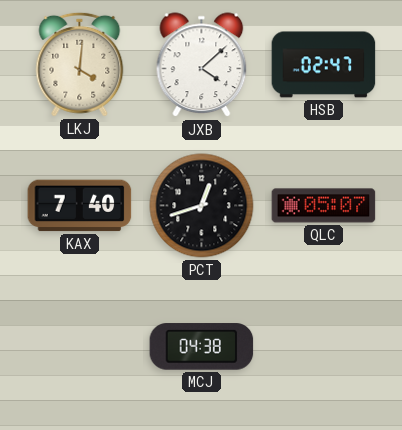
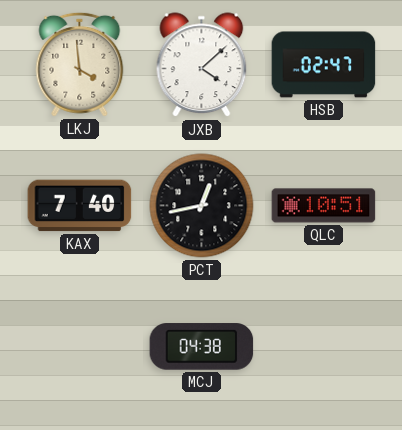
LKJ: 4:01 -> 3:59 (80, 64)
PCT: 12:42 -> 12:43 (202, 206)
QLC: 05:07 -> 10:51 (324, 206)
